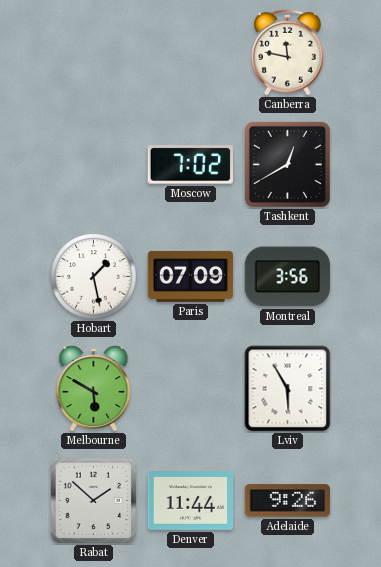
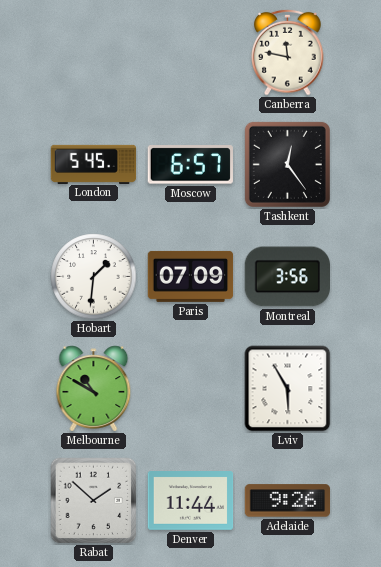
London: none -> 5:45 (94, 164)
Moscow: 7:02 -> 6:57 (190, 165)
Tashkent: 12:40 -> 12:24 (287, 164)
Hobart: 1:28 -> 1:31 (94, 277)
Melbourne: 5:50 -> 10:50 (94, 389)
